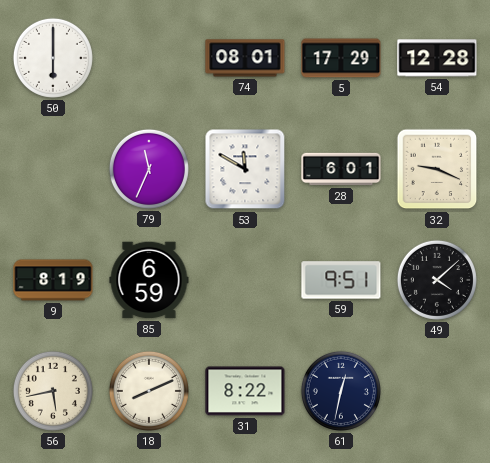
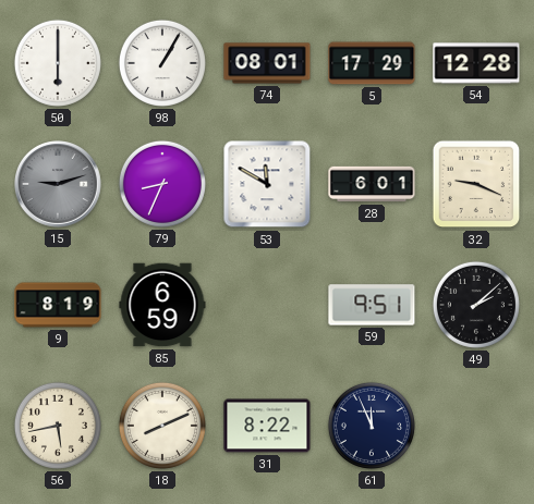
98: none -> 1:05 (162, 63)
15: none -> 9:12 (59, 185)
79: 11:34 -> 8:34 (162, 184)
49: 4:08 -> 2:08 (476, 305)
61: 12:32 -> 11:56 (372, 426)
